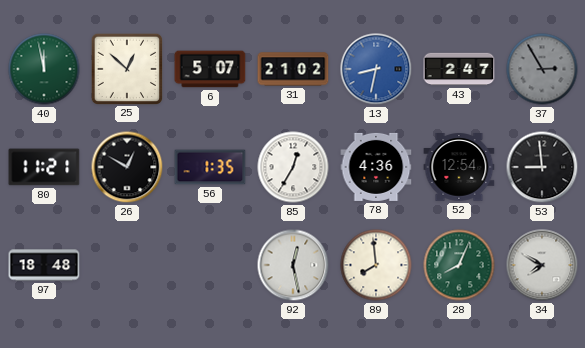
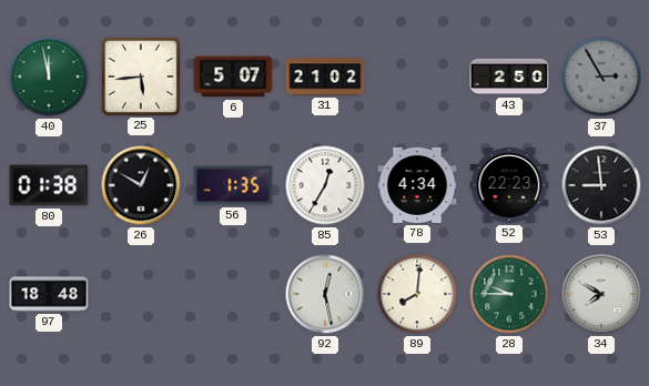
25: 12:52 -> 5:44 (140, 75)
13: 8:32 -> none (376, 69)
43: 2:47 -> 2:50 (509, 77)
80: 11:21 -> 01:38 (49, 185)
78: 4:36 -> 4:34 (417, 185)
52: 12:54 -> 22:23 (509, 186)
89: 7:59 -> 8:01 (417, 294)
28: 8:04 -> 9:45 (509, 294)
